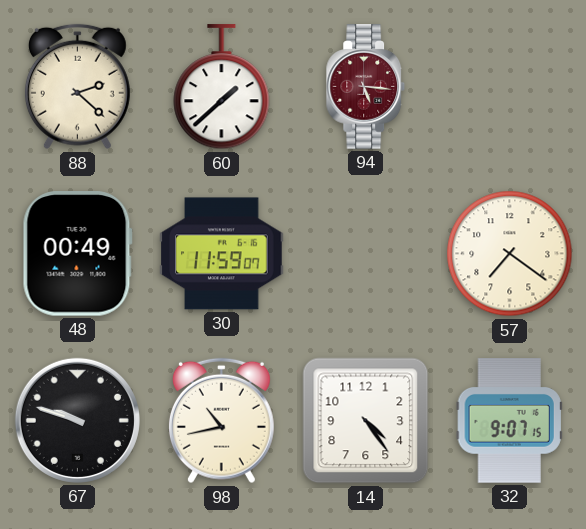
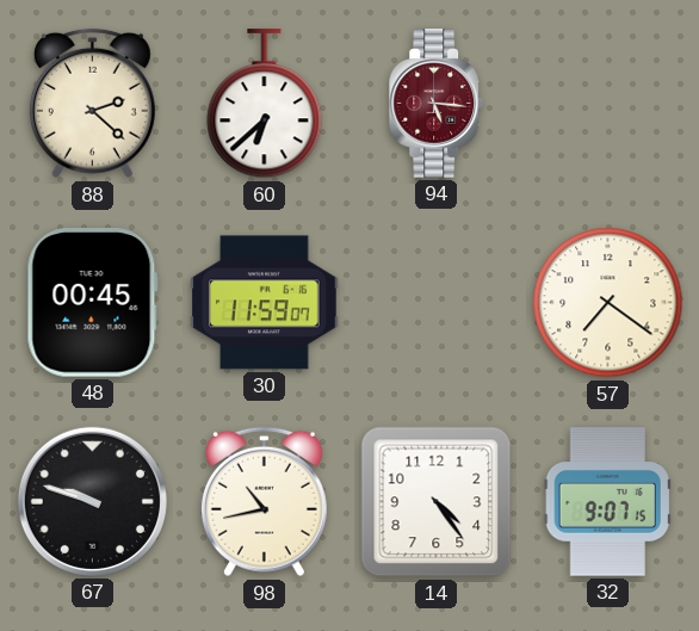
60: 1:38 -> 6:38 (265, 104)
48: 00:49 -> 00:45 (92, 303)
